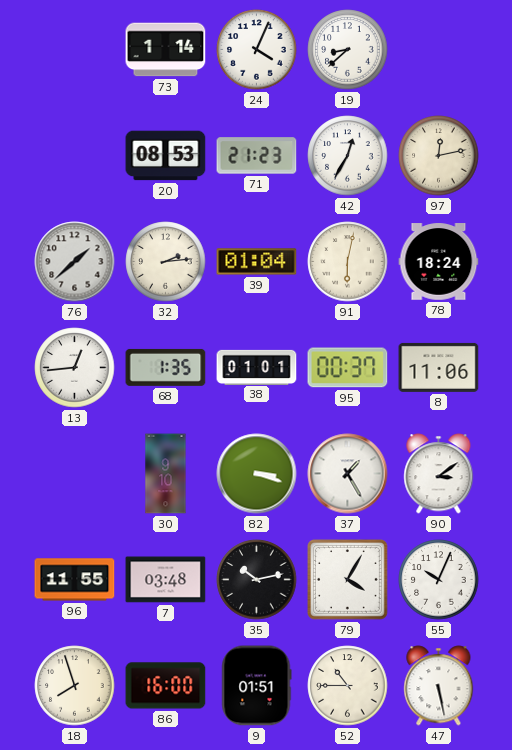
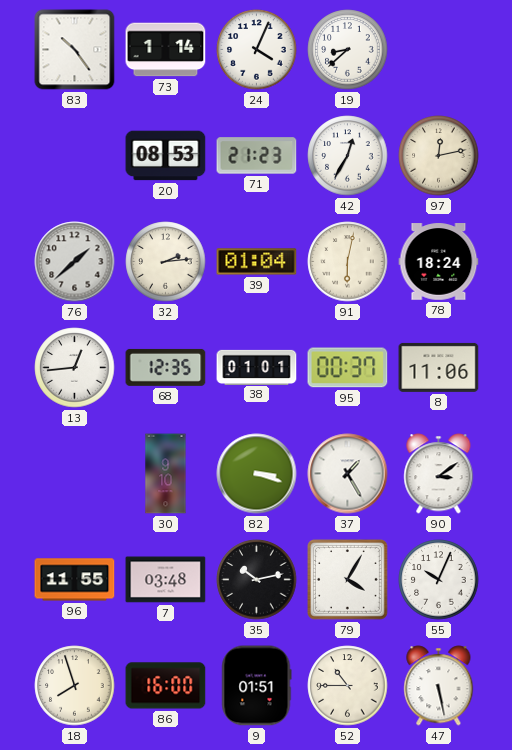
83: none -> 10:24 (75, 50)
68: 1:35 -> 12:35 (166, 367)
